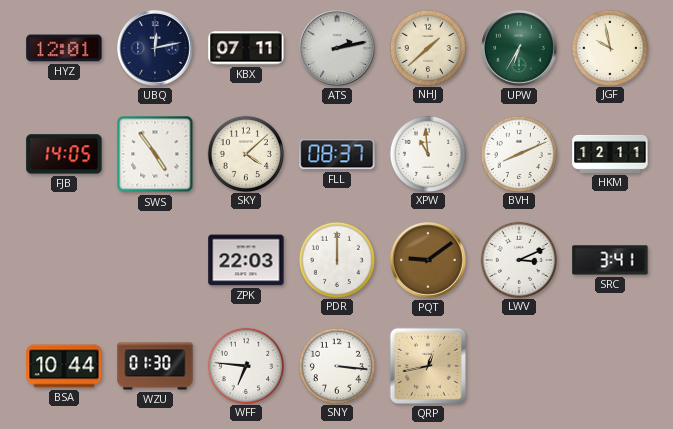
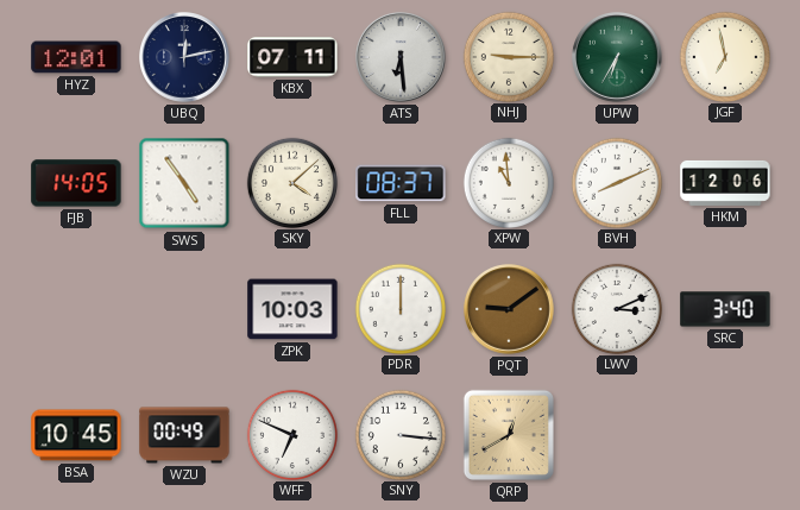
ATS: 2:13 -> 6:29 (402, 58)
NHJ: 1:38 -> 9:15 (508, 56)
JGF: 9:58 -> 6:58 (724, 56)
HKM: 12:11 -> 12:06 (725, 183)
ZPK: 22:03 -> 10:03 (292, 309)
SRC: 3:41 -> 3:40 (725, 309)
BSA: 10:44 -> 10:45 (76, 435)
WZU: 01:30 -> 00:49 (184, 435)
WFF: 6:46 -> 6:49 (291, 434)
QRP: 12:43 -> 12:40 (509, 435)
